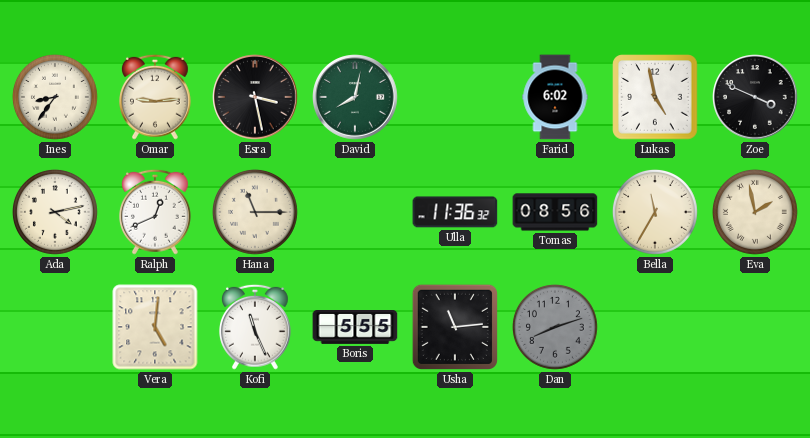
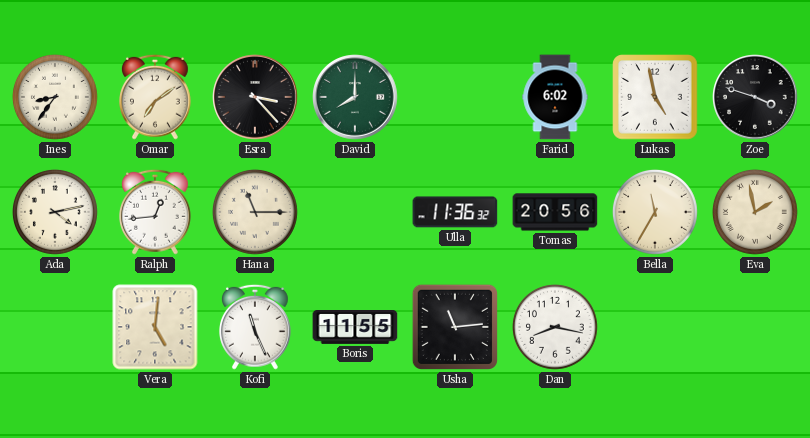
Omar: 9:14 -> 7:09 (156, 97)
Esra: 3:28 -> 3:23 (255, 97)
David: 8:02 -> 8:00 (355, 97)
Zoe: 3:49 -> 3:48 (755, 97)
Ralph: 12:41 -> 12:44 (156, 212)
Tomas: 08:56 -> 20:56 (555, 212)
Boris: 5:55 -> 11:55 (355, 328)
Dan: 8:12 -> 8:17 (556, 328)
Dan dial: grey -> white (556, 328)
